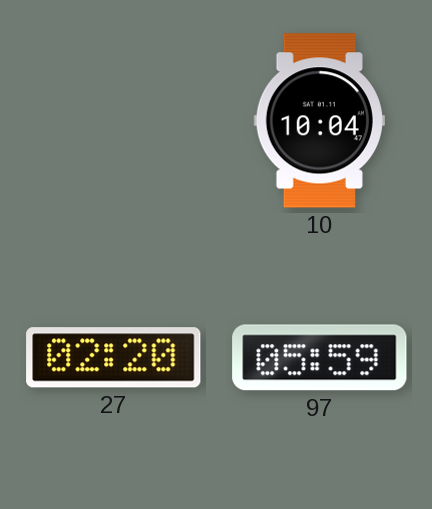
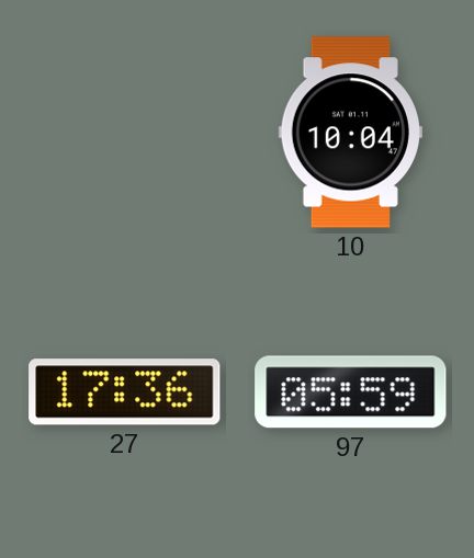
27: 02:20 -> 17:36 (125, 392)
